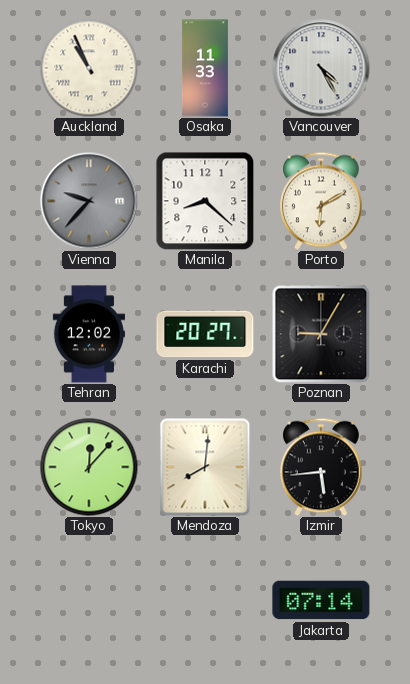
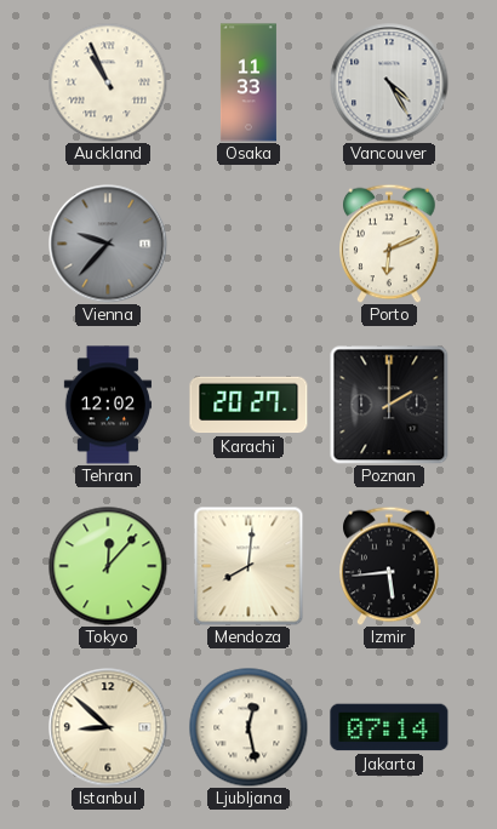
Manila: 8:22 -> none (205, 201)
Porto: 6:10 -> 6:11 (389, 244)
Poznan: 9:05 -> 2:00 (389, 405)
Istanbul: none -> 8:52 (108, 727)
Ljubljana: none -> 12:28 (248, 727)
